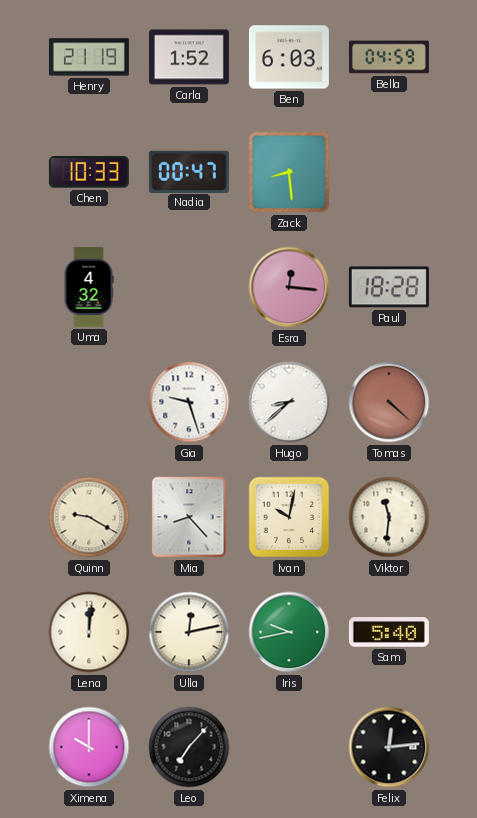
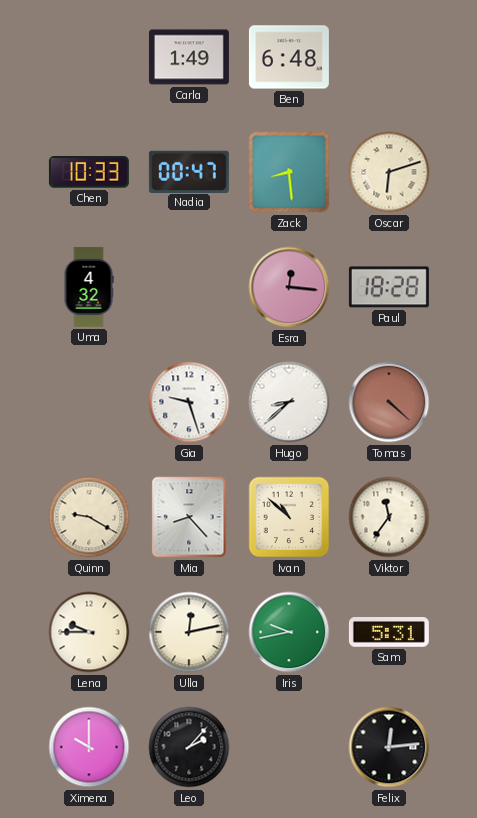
Henry: 21:19 -> none (89, 57)
Carla: 1:52 -> 1:49 (189, 57)
Ben: 6:03 -> 6:48 (289, 57)
Bella: 04:59 -> none (389, 57)
Oscar: none -> 6:12 (389, 172)
Ivan: 10:02 -> 10:52 (289, 517)
Viktor: 11:31 -> 11:36 (389, 517)
Lena: 12:01 -> 9:45 (89, 632)
Sam: 5:40 -> 5:31 (389, 633)
Leo: 7:07 -> 2:07 (189, 747)
